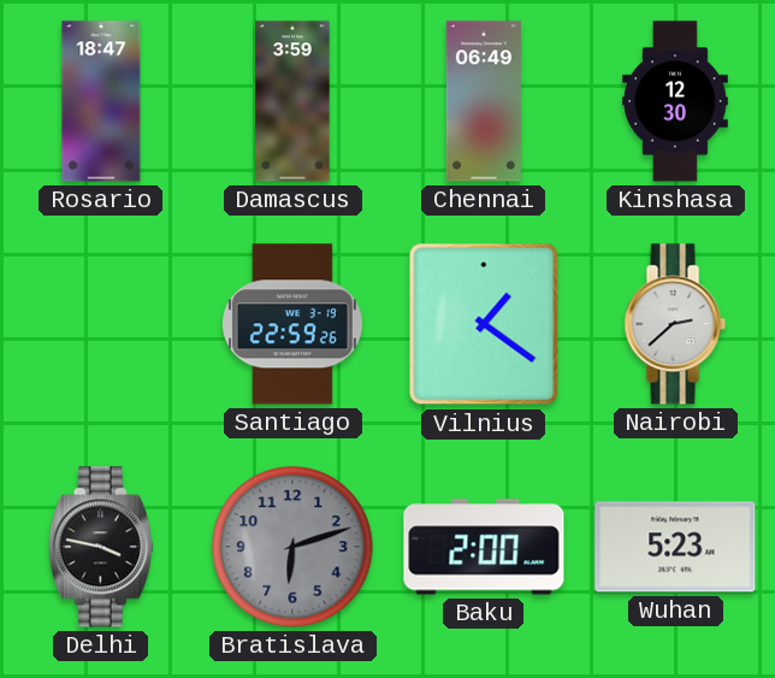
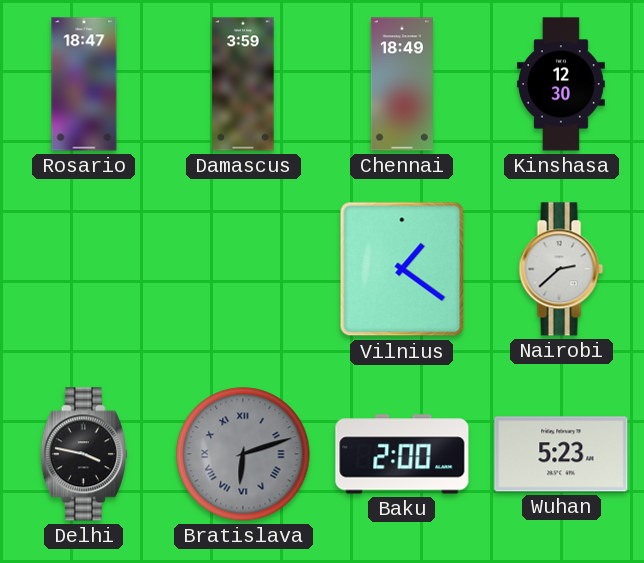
Chennai: 06:49 -> 18:49 (402, 84)
Santiago: 22:59 -> none (292, 324)
Bratislava numerals: Arabic -> Roman (243, 454)
